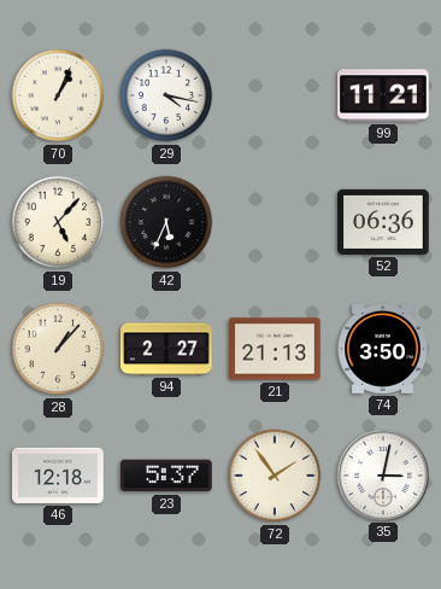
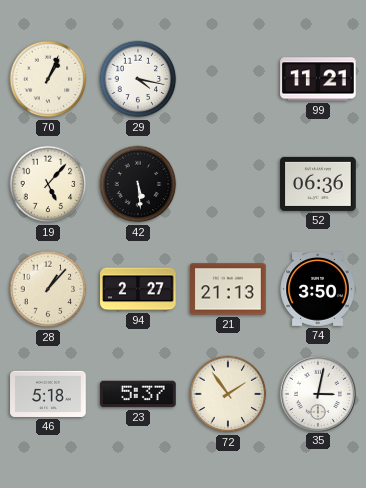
42: 5:34 -> 5:29 (138, 184)
46: 12:18 -> 5:18 (48, 394)
